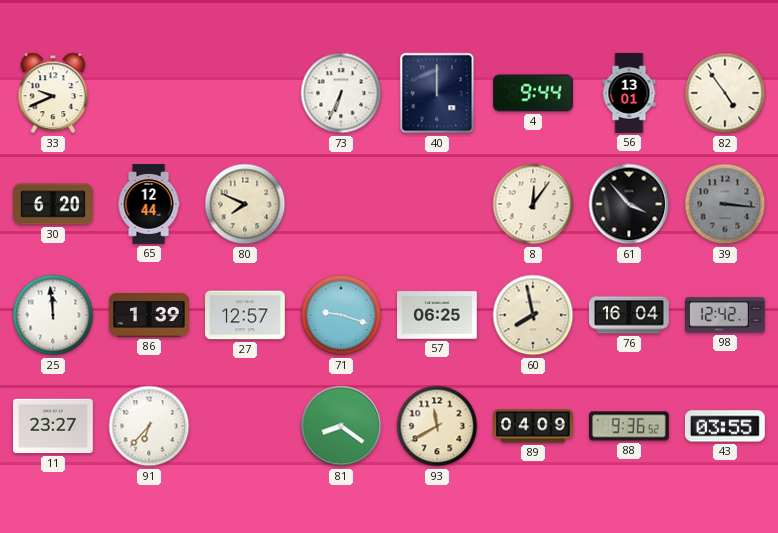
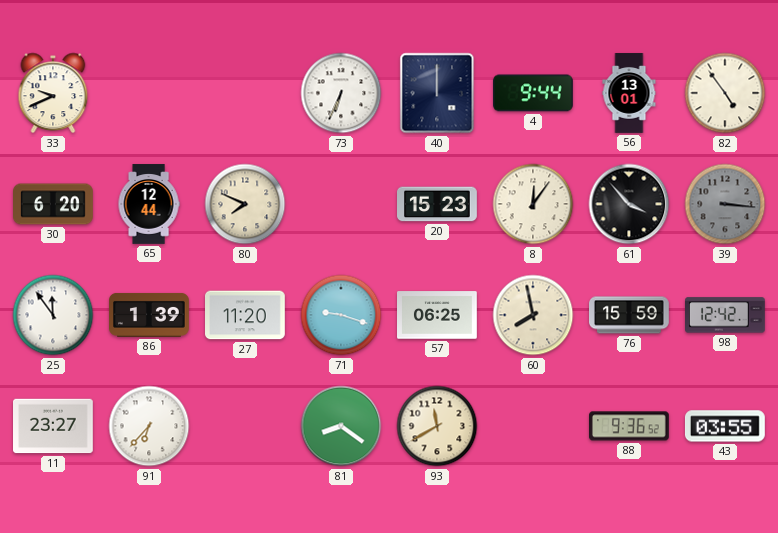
20: none -> 15:23 (438, 204)
25: 11:59 -> 11:54 (53, 315)
27: 12:57 -> 11:20 (246, 315)
76: 16:04 -> 15:59 (630, 315)
89: 04:09 -> none (533, 426)
